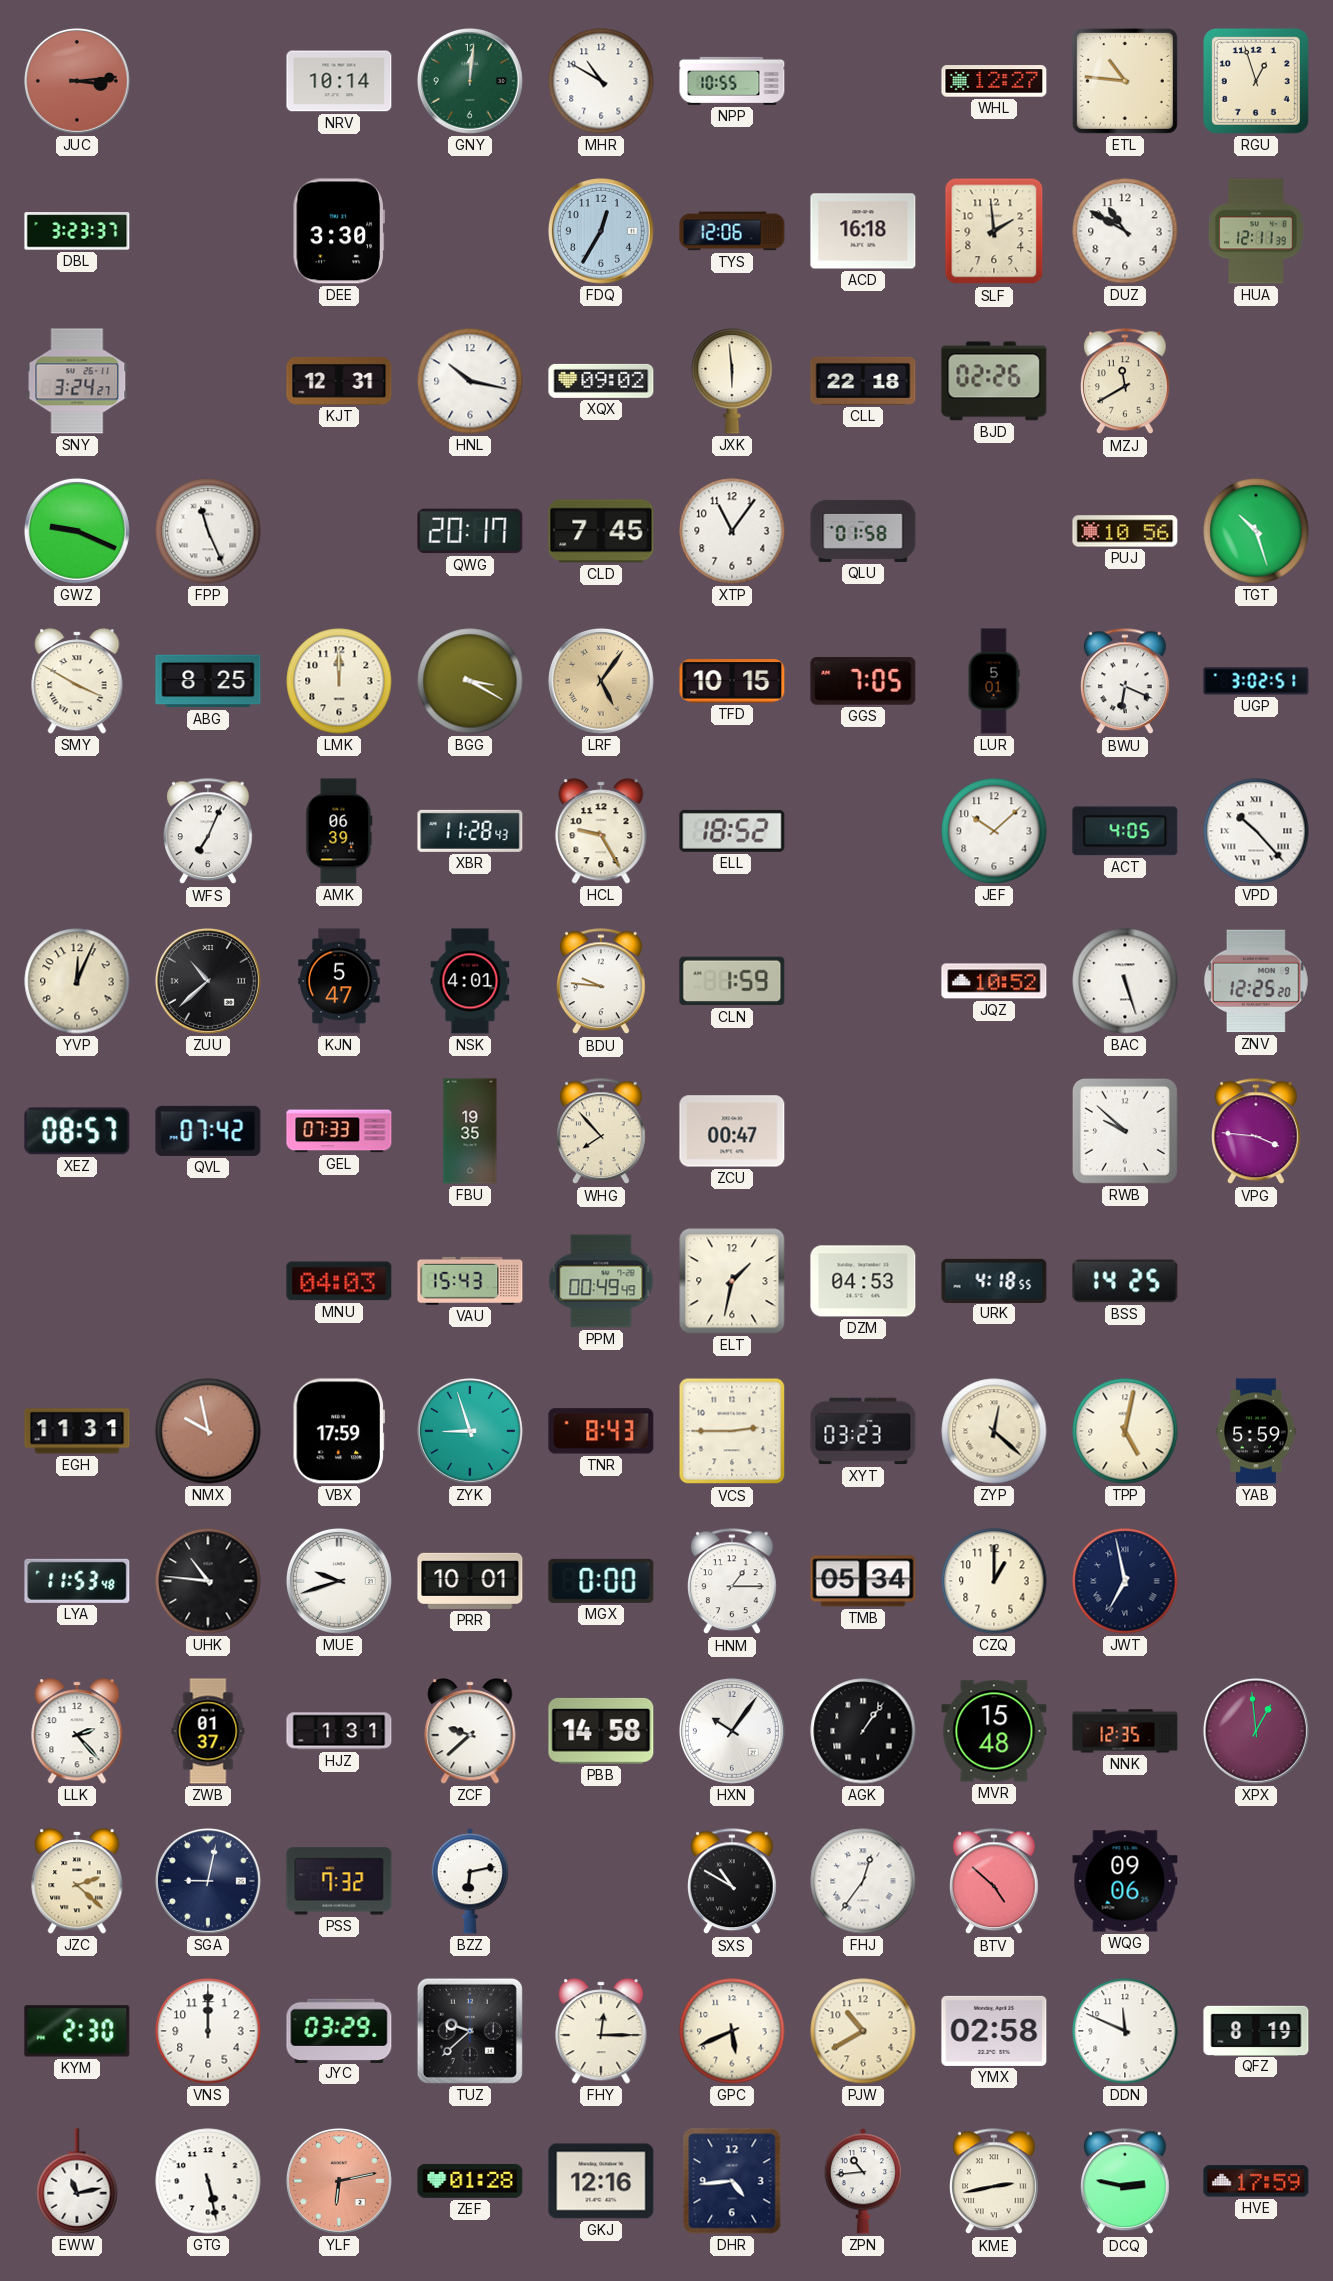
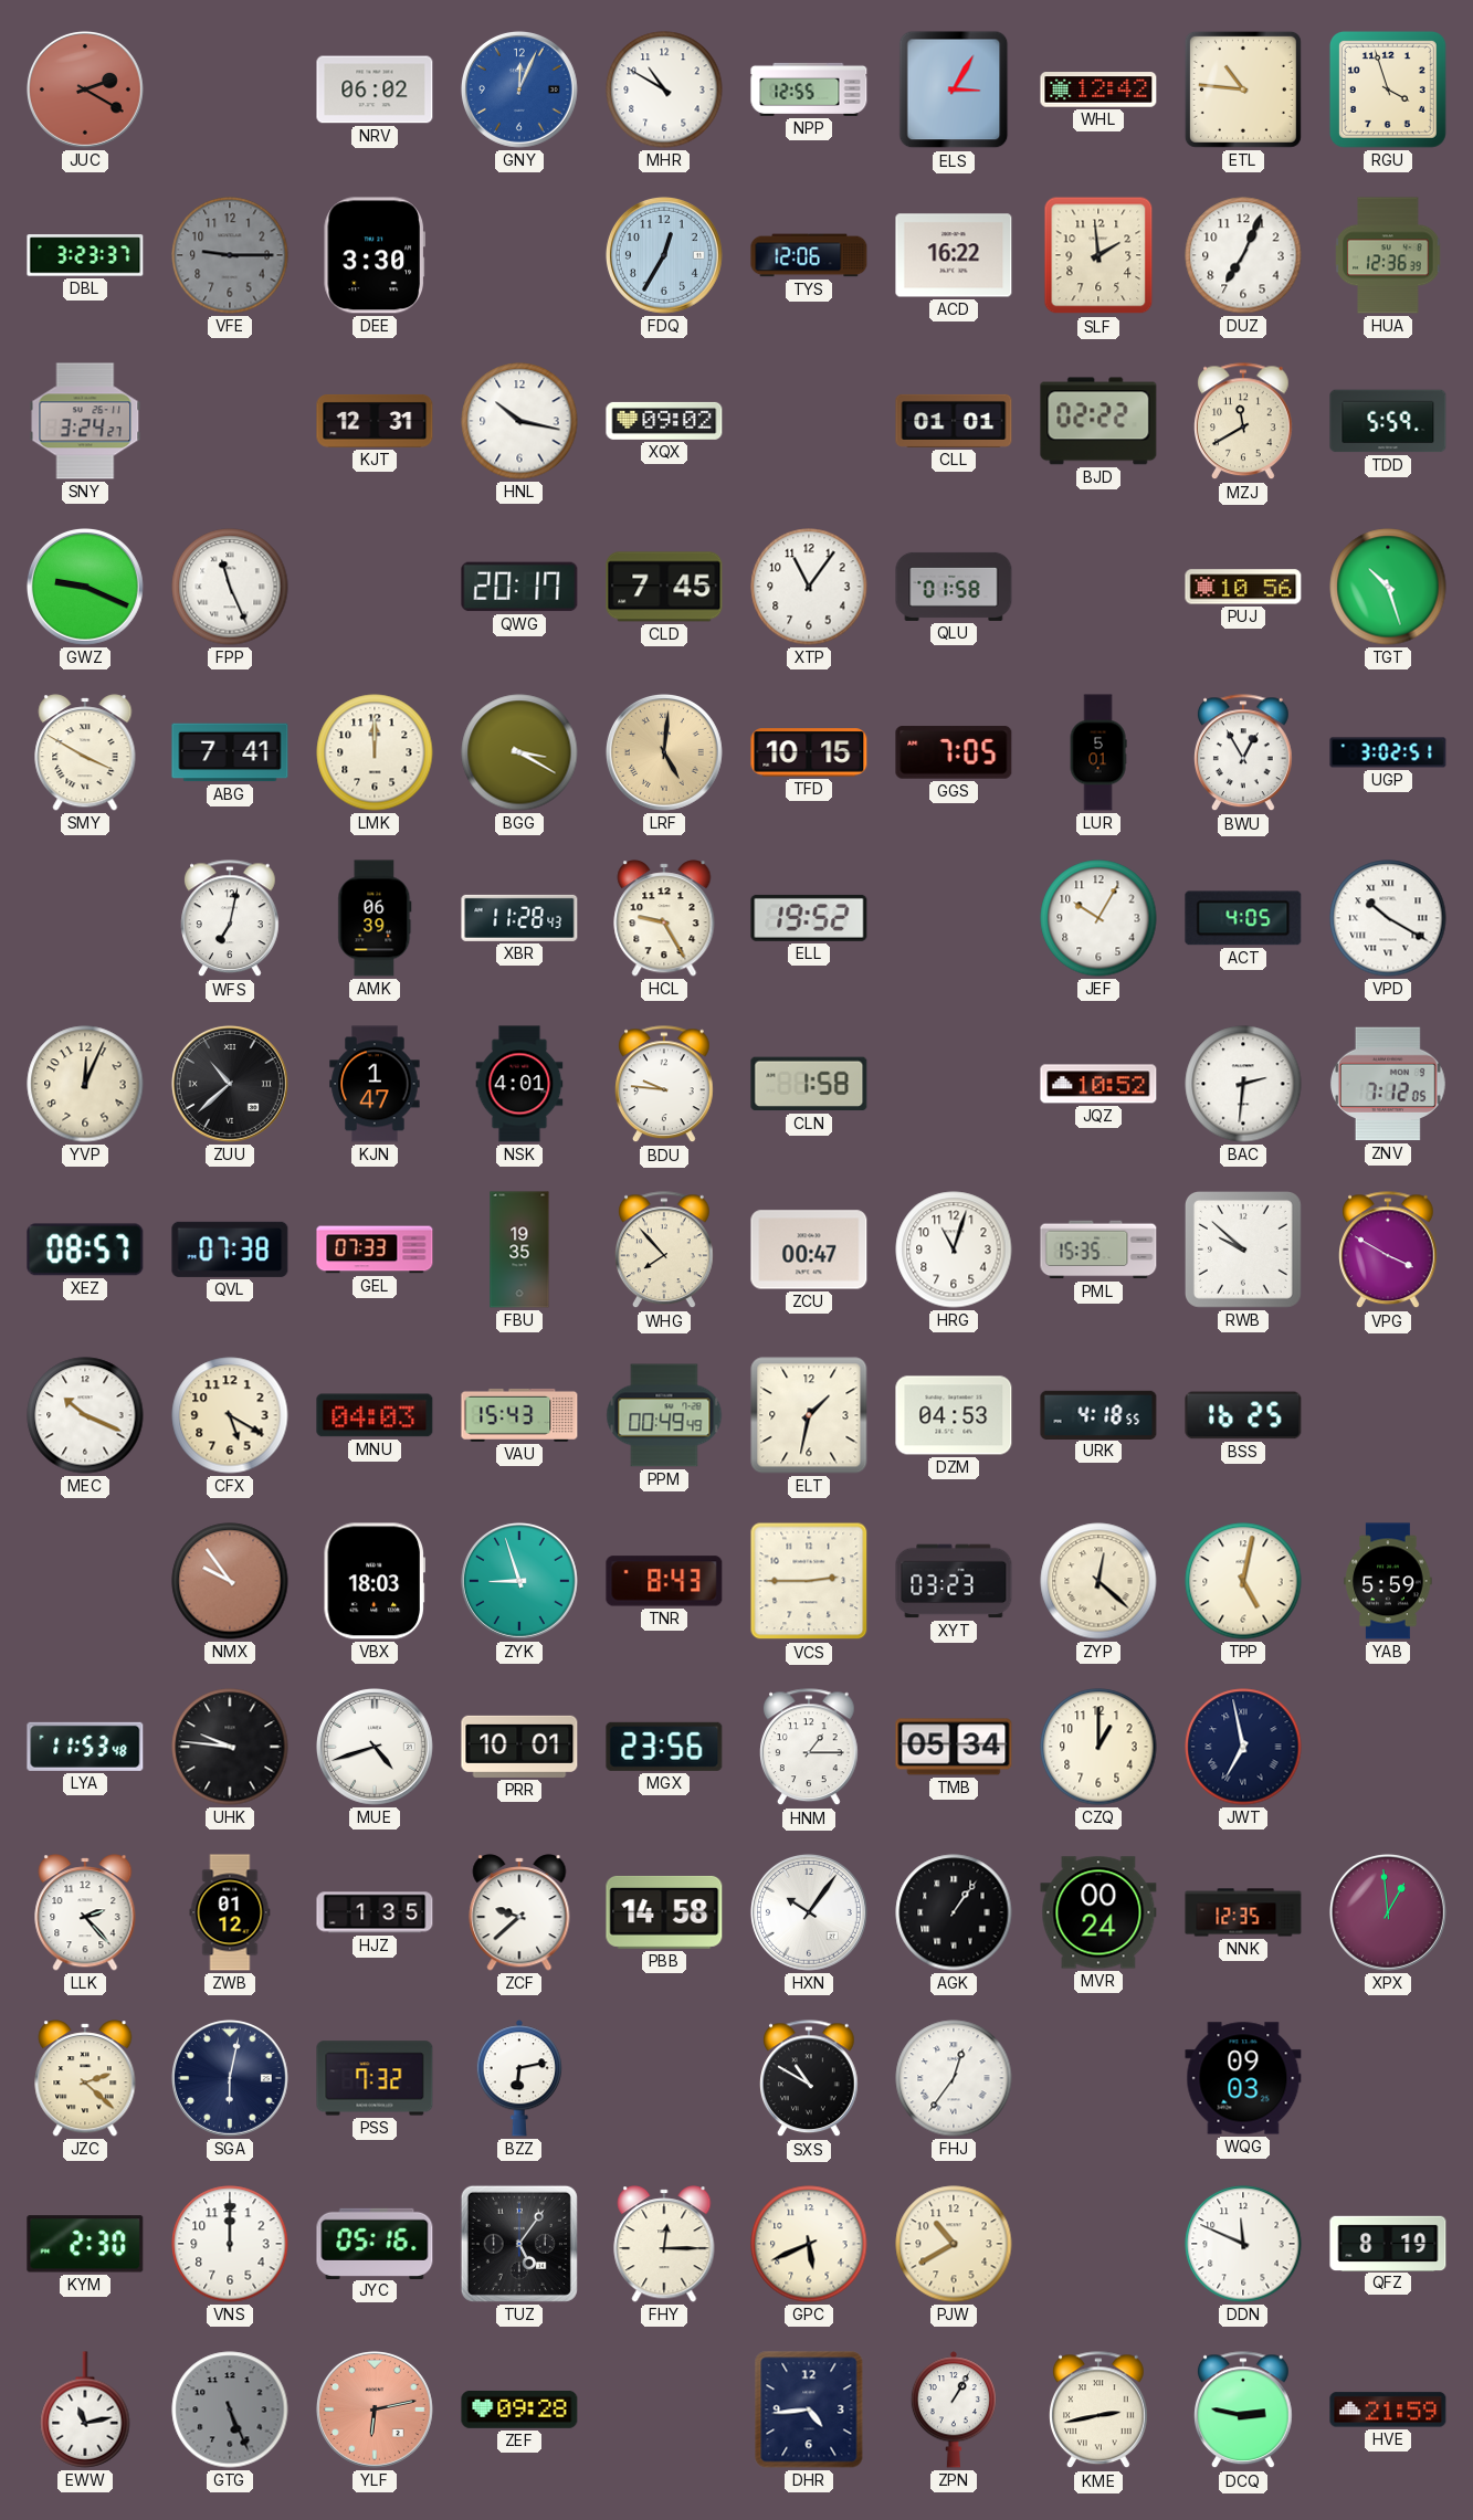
JUC: 3:14 -> 2:20 (85, 89)
NRV: 10:14 -> 06:02 (375, 89)
GNY: 12:01 -> 12:04 (519, 89)
GNY dial: green -> blue (519, 89)
NPP: 10:55 -> 12:55 (809, 89)
ELS: none -> 3:05 (954, 89)
WHL: 12:27 -> 12:42 (1098, 89)
RGU: 12:57 -> 3:57 (1388, 89)
VFE: none -> 9:15 (230, 255)
ACD: 16:18 -> 16:22 (954, 255)
DUZ: 10:50 -> 7:04 (1243, 255)
HUA: 12:11 -> 12:36 (1388, 255)
JXK: 5:59 -> none (732, 381)
CLL: 22:18 -> 01:01 (954, 421)
BJD: 02:26 -> 02:22 (1098, 421)
TDD: none -> 5:59 (1388, 421)
ABG: 8:25 -> 7:41 (230, 752)
LRF: 5:06 -> 5:01 (664, 752)
BWU: 6:19 -> 12:55 (1244, 753)
WFS: 7:04 -> 7:02 (231, 919)
ELL: 18:52 -> 19:52 (809, 918)
JEF: 10:08 -> 10:05 (1098, 918)
VPD: 10:23 -> 10:20 (1388, 918)
KJN: 5:47 -> 1:47 (375, 1084)
CLN: 1:59 -> 1:58 (809, 1084)
BAC: 5:27 -> 2:31 (1243, 1084)
ZNV: 12:25 -> 7:12 (1388, 1084)
QVL: 07:42 -> 07:38 (230, 1250)
HRG: none -> 11:03 (954, 1250)
PML: none -> 15:35 (1098, 1250)
VPG: 3:46 -> 3:50 (1389, 1251)
MEC: none -> 10:19 (85, 1415)
CFX: none -> 5:20 (230, 1415)
BSS: 14:25 -> 16:25 (1243, 1415)
EGH: 11:31 -> none (77, 1431)
NMX: 9:58 -> 9:54 (230, 1581)
VBX: 17:59 -> 18:03 (373, 1581)
UHK: 10:46 -> 9:46 (230, 1747)
MUE: 9:42 -> 4:42 (375, 1747)
MGX: 0:00 -> 23:56 (664, 1747)
ZWB: 01:37 -> 01:12 (230, 1912)
HJZ: 1:31 -> 1:35 (375, 1912)
MVR: 15:48 -> 00:24 (1098, 1912)
SGA: 9:02 -> 6:02 (230, 2078)
BTV: 4:52 -> none (995, 1882)
WQG: 09:06 -> 09:03 (1243, 2078)
JYC: 03:29 -> 05:16 (375, 2243)
TUZ: 9:38 -> 5:06 (519, 2244)
YMX: 02:58 -> none (994, 2031)
GTG: 5:28 -> 5:26 (230, 2410)
GTG dial: white -> grey (230, 2410)
ZEF: 01:28 -> 09:28 (519, 2410)
GKJ: 12:16 -> none (601, 2181)
ZPN: 10:44 -> 1:05 (954, 2410)
HVE: 17:59 -> 21:59 (1388, 2410)
